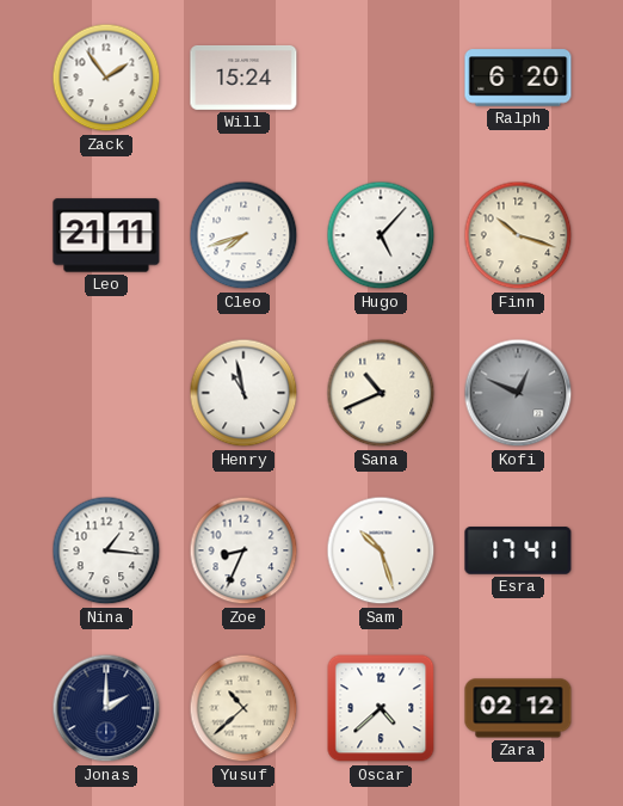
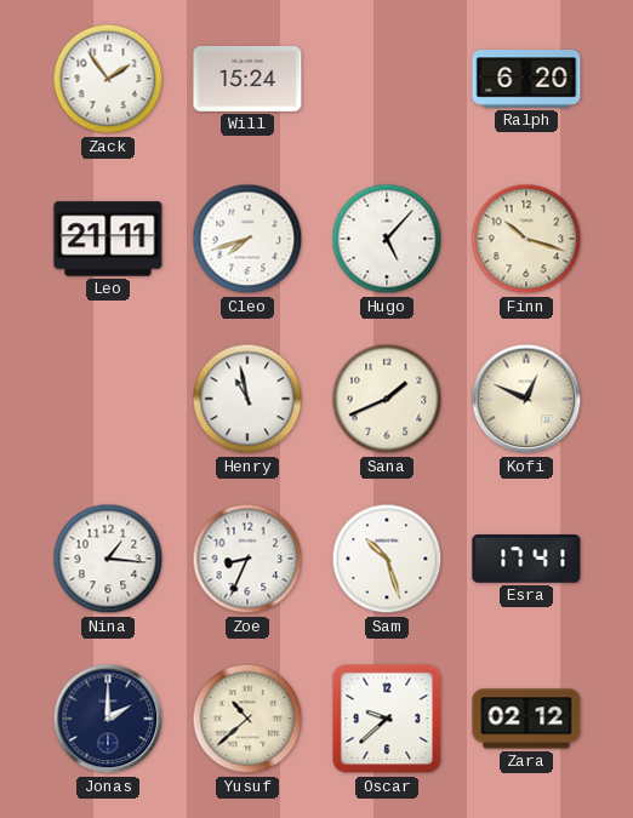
Sana: 10:41 -> 1:41 (387, 399)
Kofi dial: grey -> cream (526, 399)
Oscar: 4:38 -> 9:38 (387, 719)
